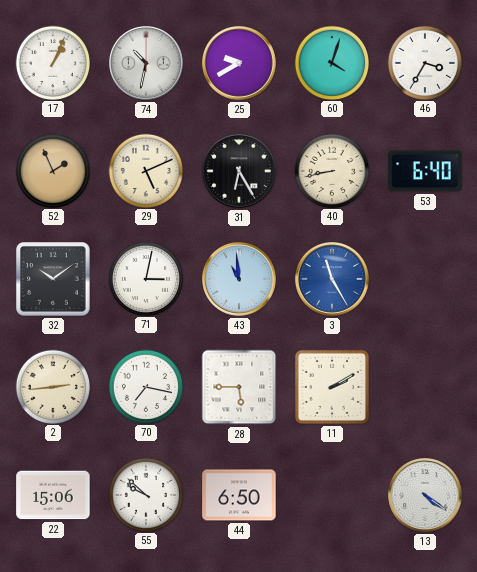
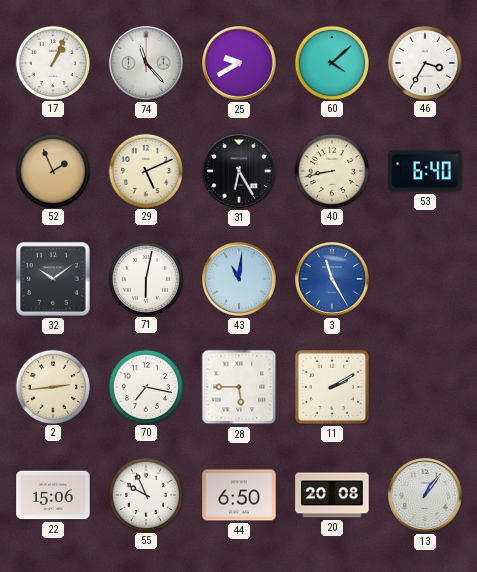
74: 10:32 -> 11:23 (147, 64)
60: 4:03 -> 4:08 (331, 62)
71: 3:02 -> 6:02 (145, 278)
43: 10:59 -> 11:01 (240, 280)
55: 9:52 -> 9:56 (145, 494)
20: none -> 20:08 (332, 495)
13: 4:21 -> 1:06 (426, 496)
